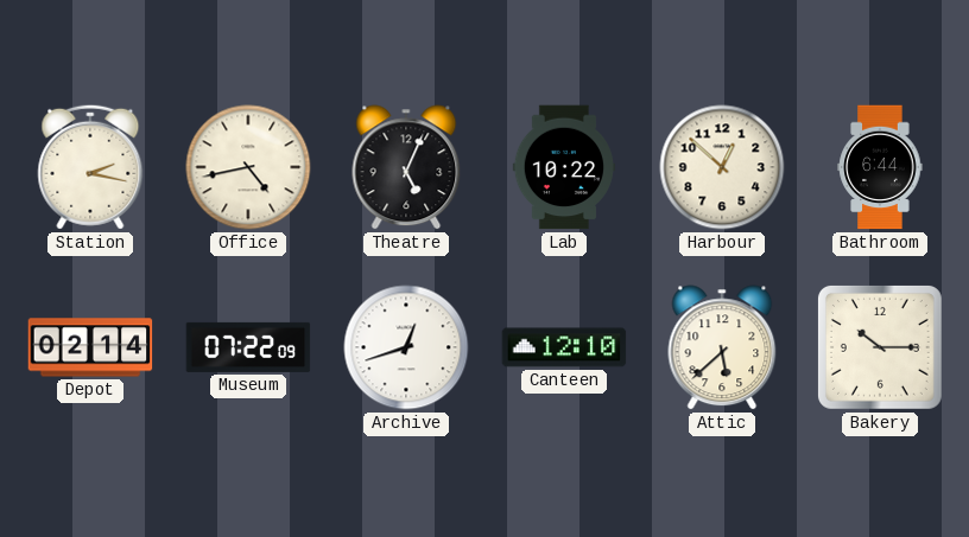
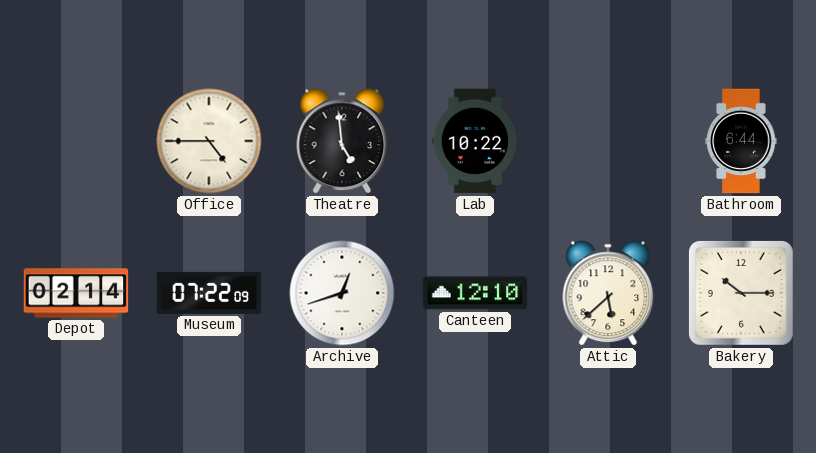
Station: 2:17 -> none (90, 167)
Office: 4:43 -> 4:45 (209, 141)
Theatre: 5:04 -> 4:59 (342, 141)
Harbour: 12:52 -> none (722, 167)
